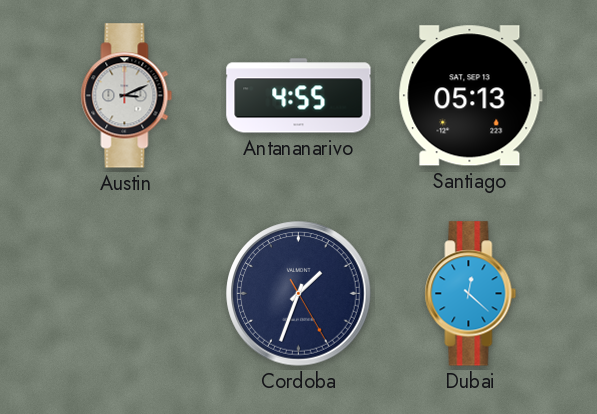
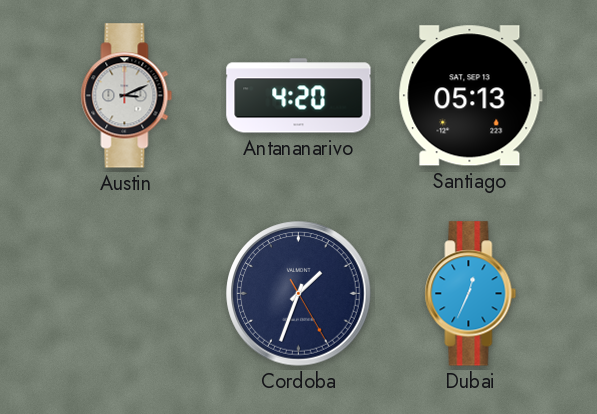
Antananarivo: 4:55 -> 4:20 (299, 96)
Dubai: 12:22 -> 12:34 (471, 294)
